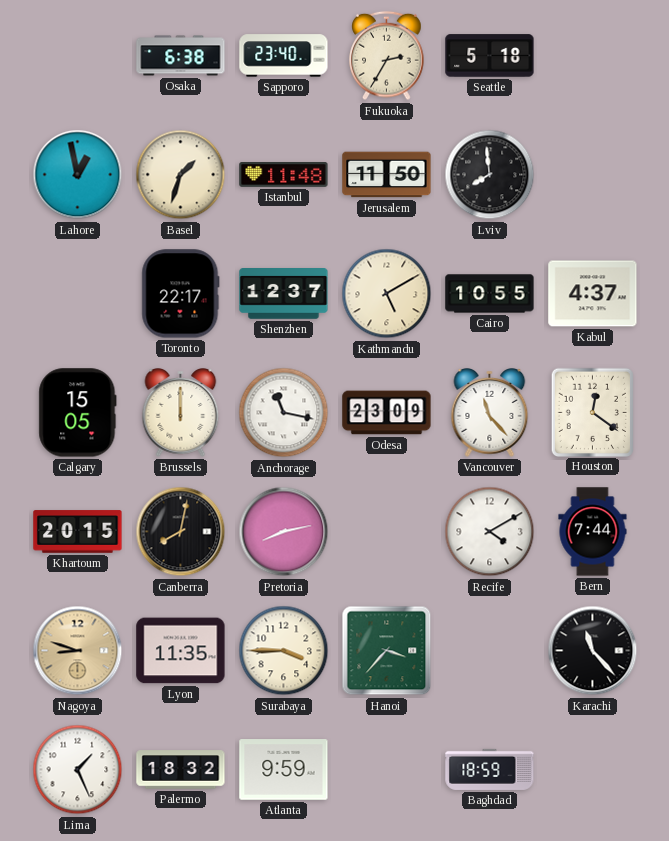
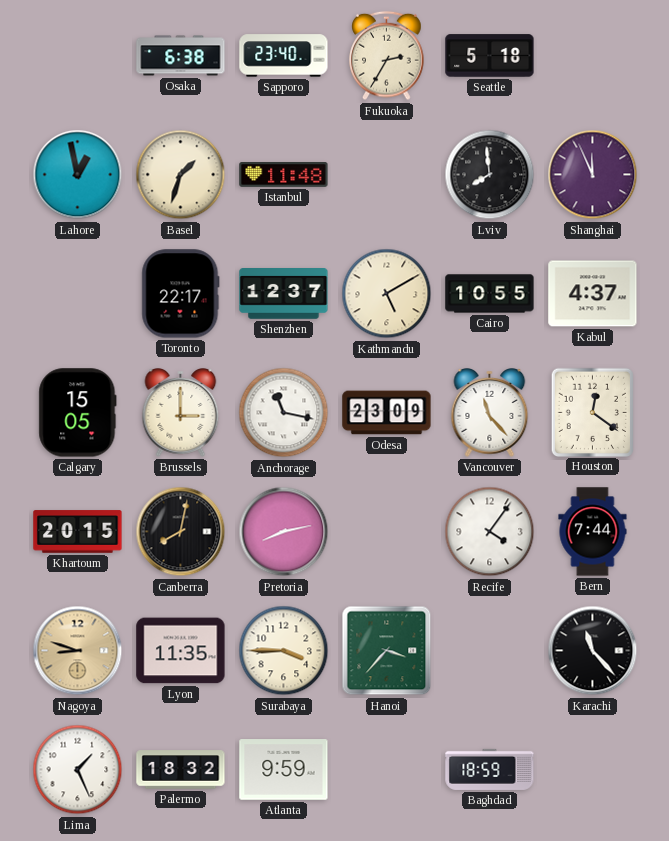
Jerusalem: 11:50 -> none (387, 175)
Shanghai: none -> 11:56 (593, 175)
Brussels: 12:00 -> 3:00 (181, 413)
Recife: 4:10 -> 4:06 (490, 532)
